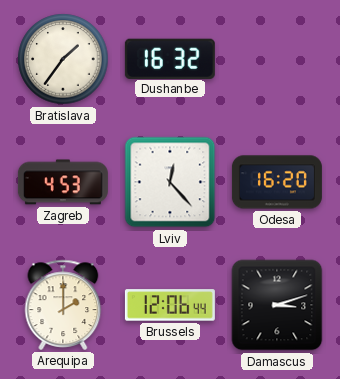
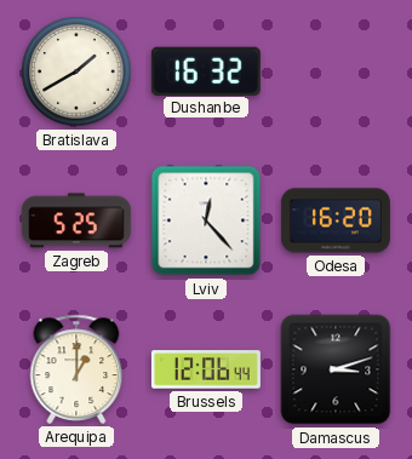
Bratislava: 1:36 -> 1:40 (76, 71)
Zagreb: 4:53 -> 5:25 (76, 220)
Arequipa: 2:00 -> 1:00 (76, 369)
